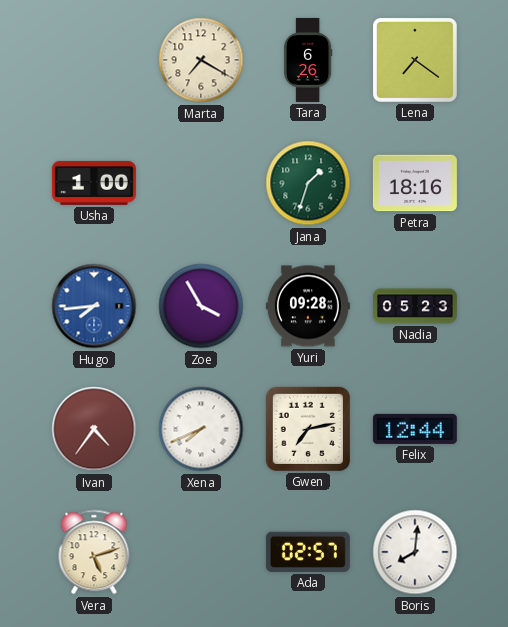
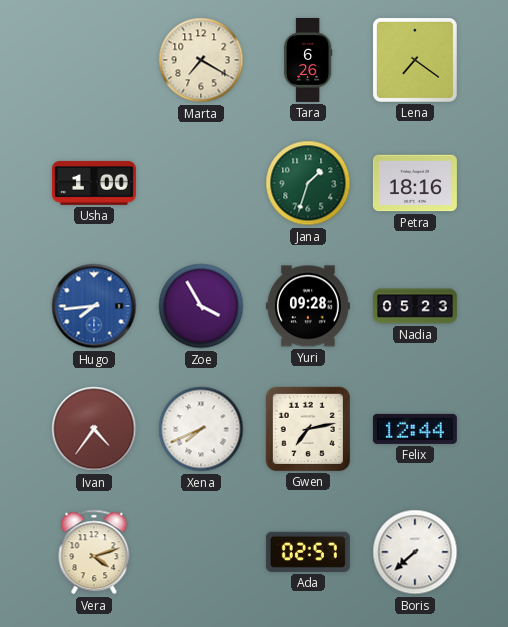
Vera: 5:12 -> 4:12 (94, 552)
Boris: 8:01 -> 7:38 (415, 552)
